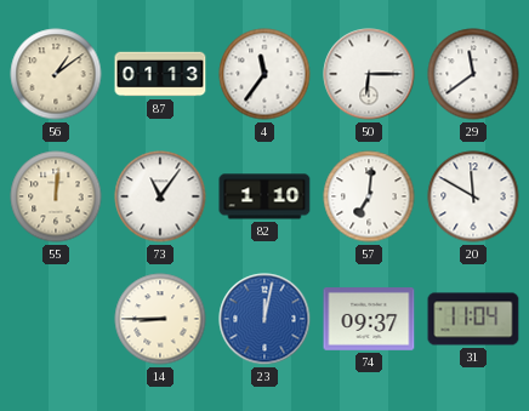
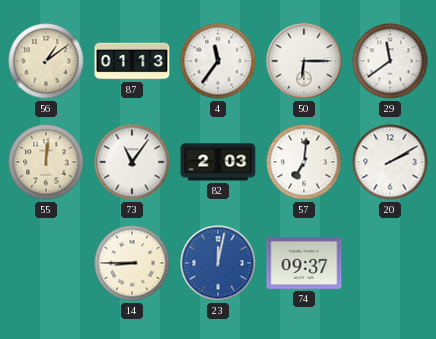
82: 1:10 -> 2:03 (218, 162)
20: 11:50 -> 2:10 (390, 162)
31: 11:04 -> none (473, 319)
